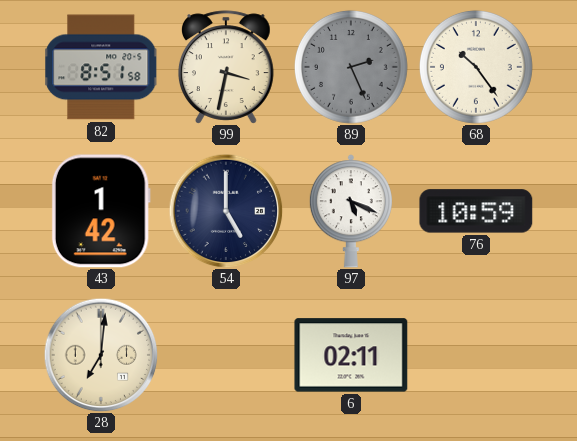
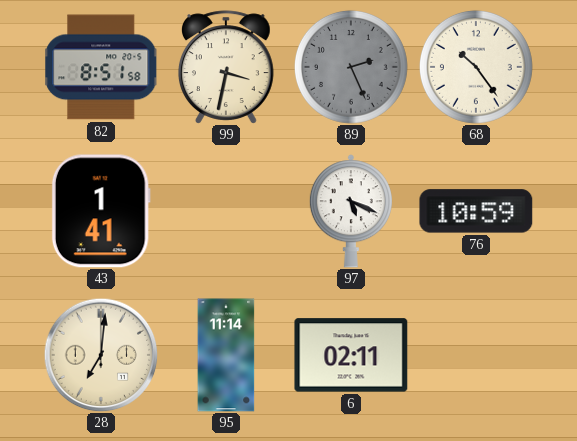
43: 1:42 -> 1:41 (101, 211)
54: 5:00 -> none (226, 211)
95: none -> 11:14 (226, 355)
